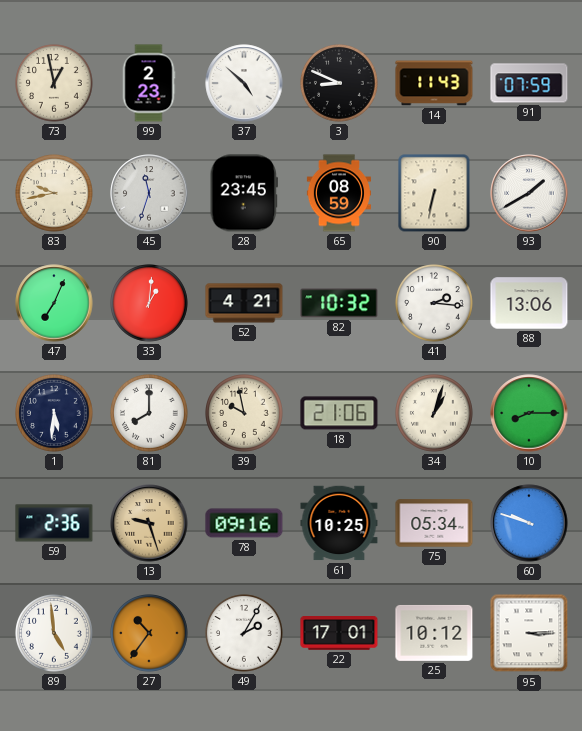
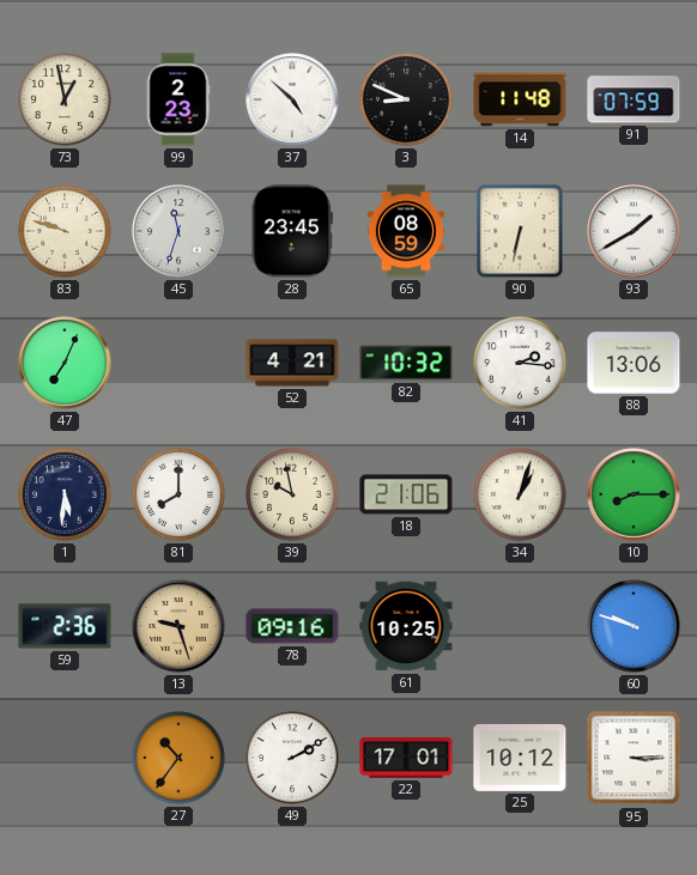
14: 11:43 -> 11:48 (520, 99)
83: 9:43 -> 9:48 (66, 232)
33: 1:01 -> none (150, 304)
75: 05:34 -> none (434, 523)
89: 4:59 -> none (55, 634)
49: 2:05 -> 2:10 (293, 759)
